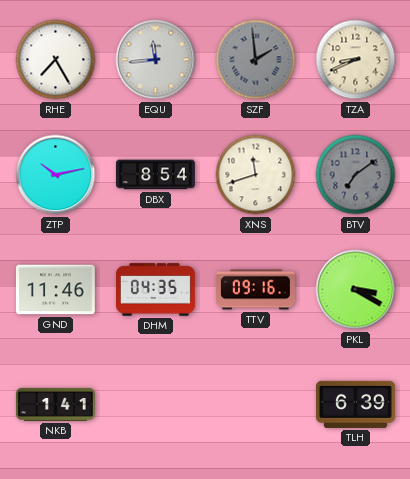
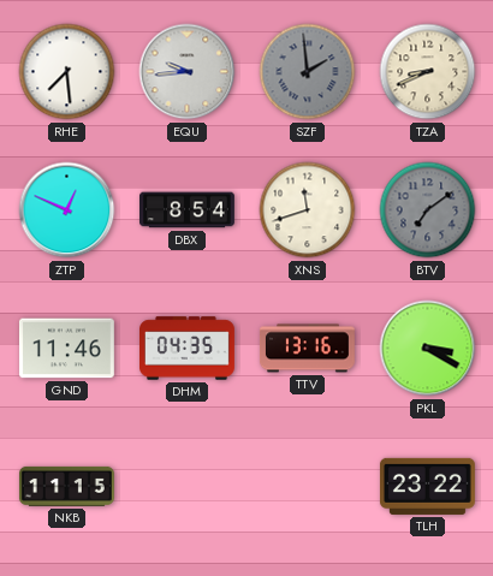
RHE: 7:25 -> 7:29 (67, 72)
EQU: 11:44 -> 9:44 (188, 72)
ZTP: 10:13 -> 12:49 (67, 210)
TTV: 09:16 -> 13:16 (307, 349)
NKB: 1:41 -> 11:15 (66, 486)
TLH: 6:39 -> 23:22 (427, 486)
